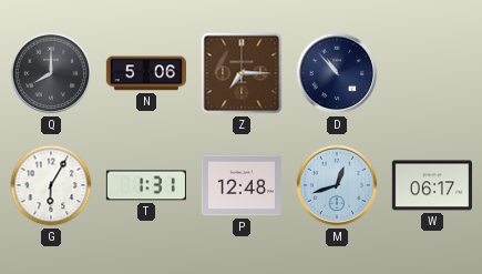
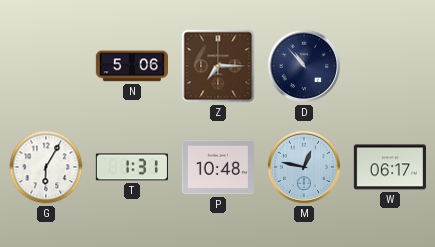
Q: 8:00 -> none (51, 73)
P: 12:48 -> 10:48 (217, 167)
M: 12:42 -> 12:47 (304, 167)
